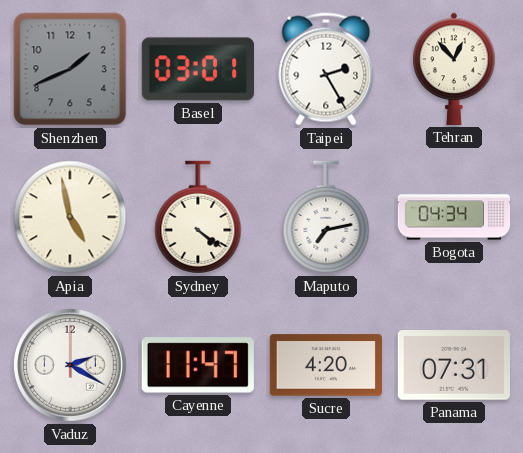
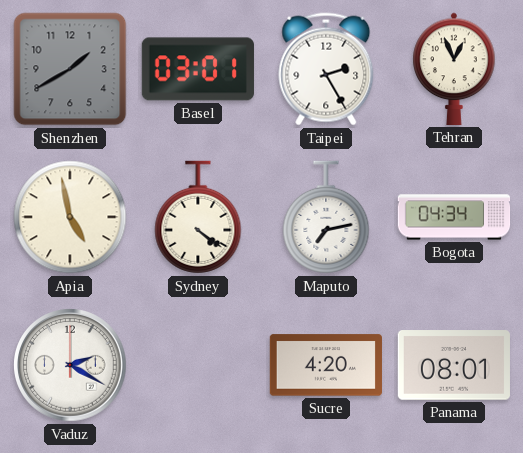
Shenzhen: 1:41 -> 1:40 (70, 69)
Tehran: 12:53 -> 12:56 (454, 69)
Cayenne: 11:47 -> none (198, 365)
Panama: 07:31 -> 08:01 (454, 365)
